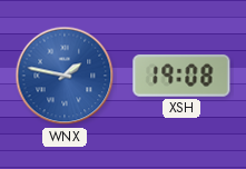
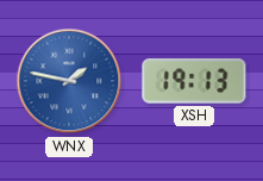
XSH: 19:08 -> 19:13 (194, 82)
